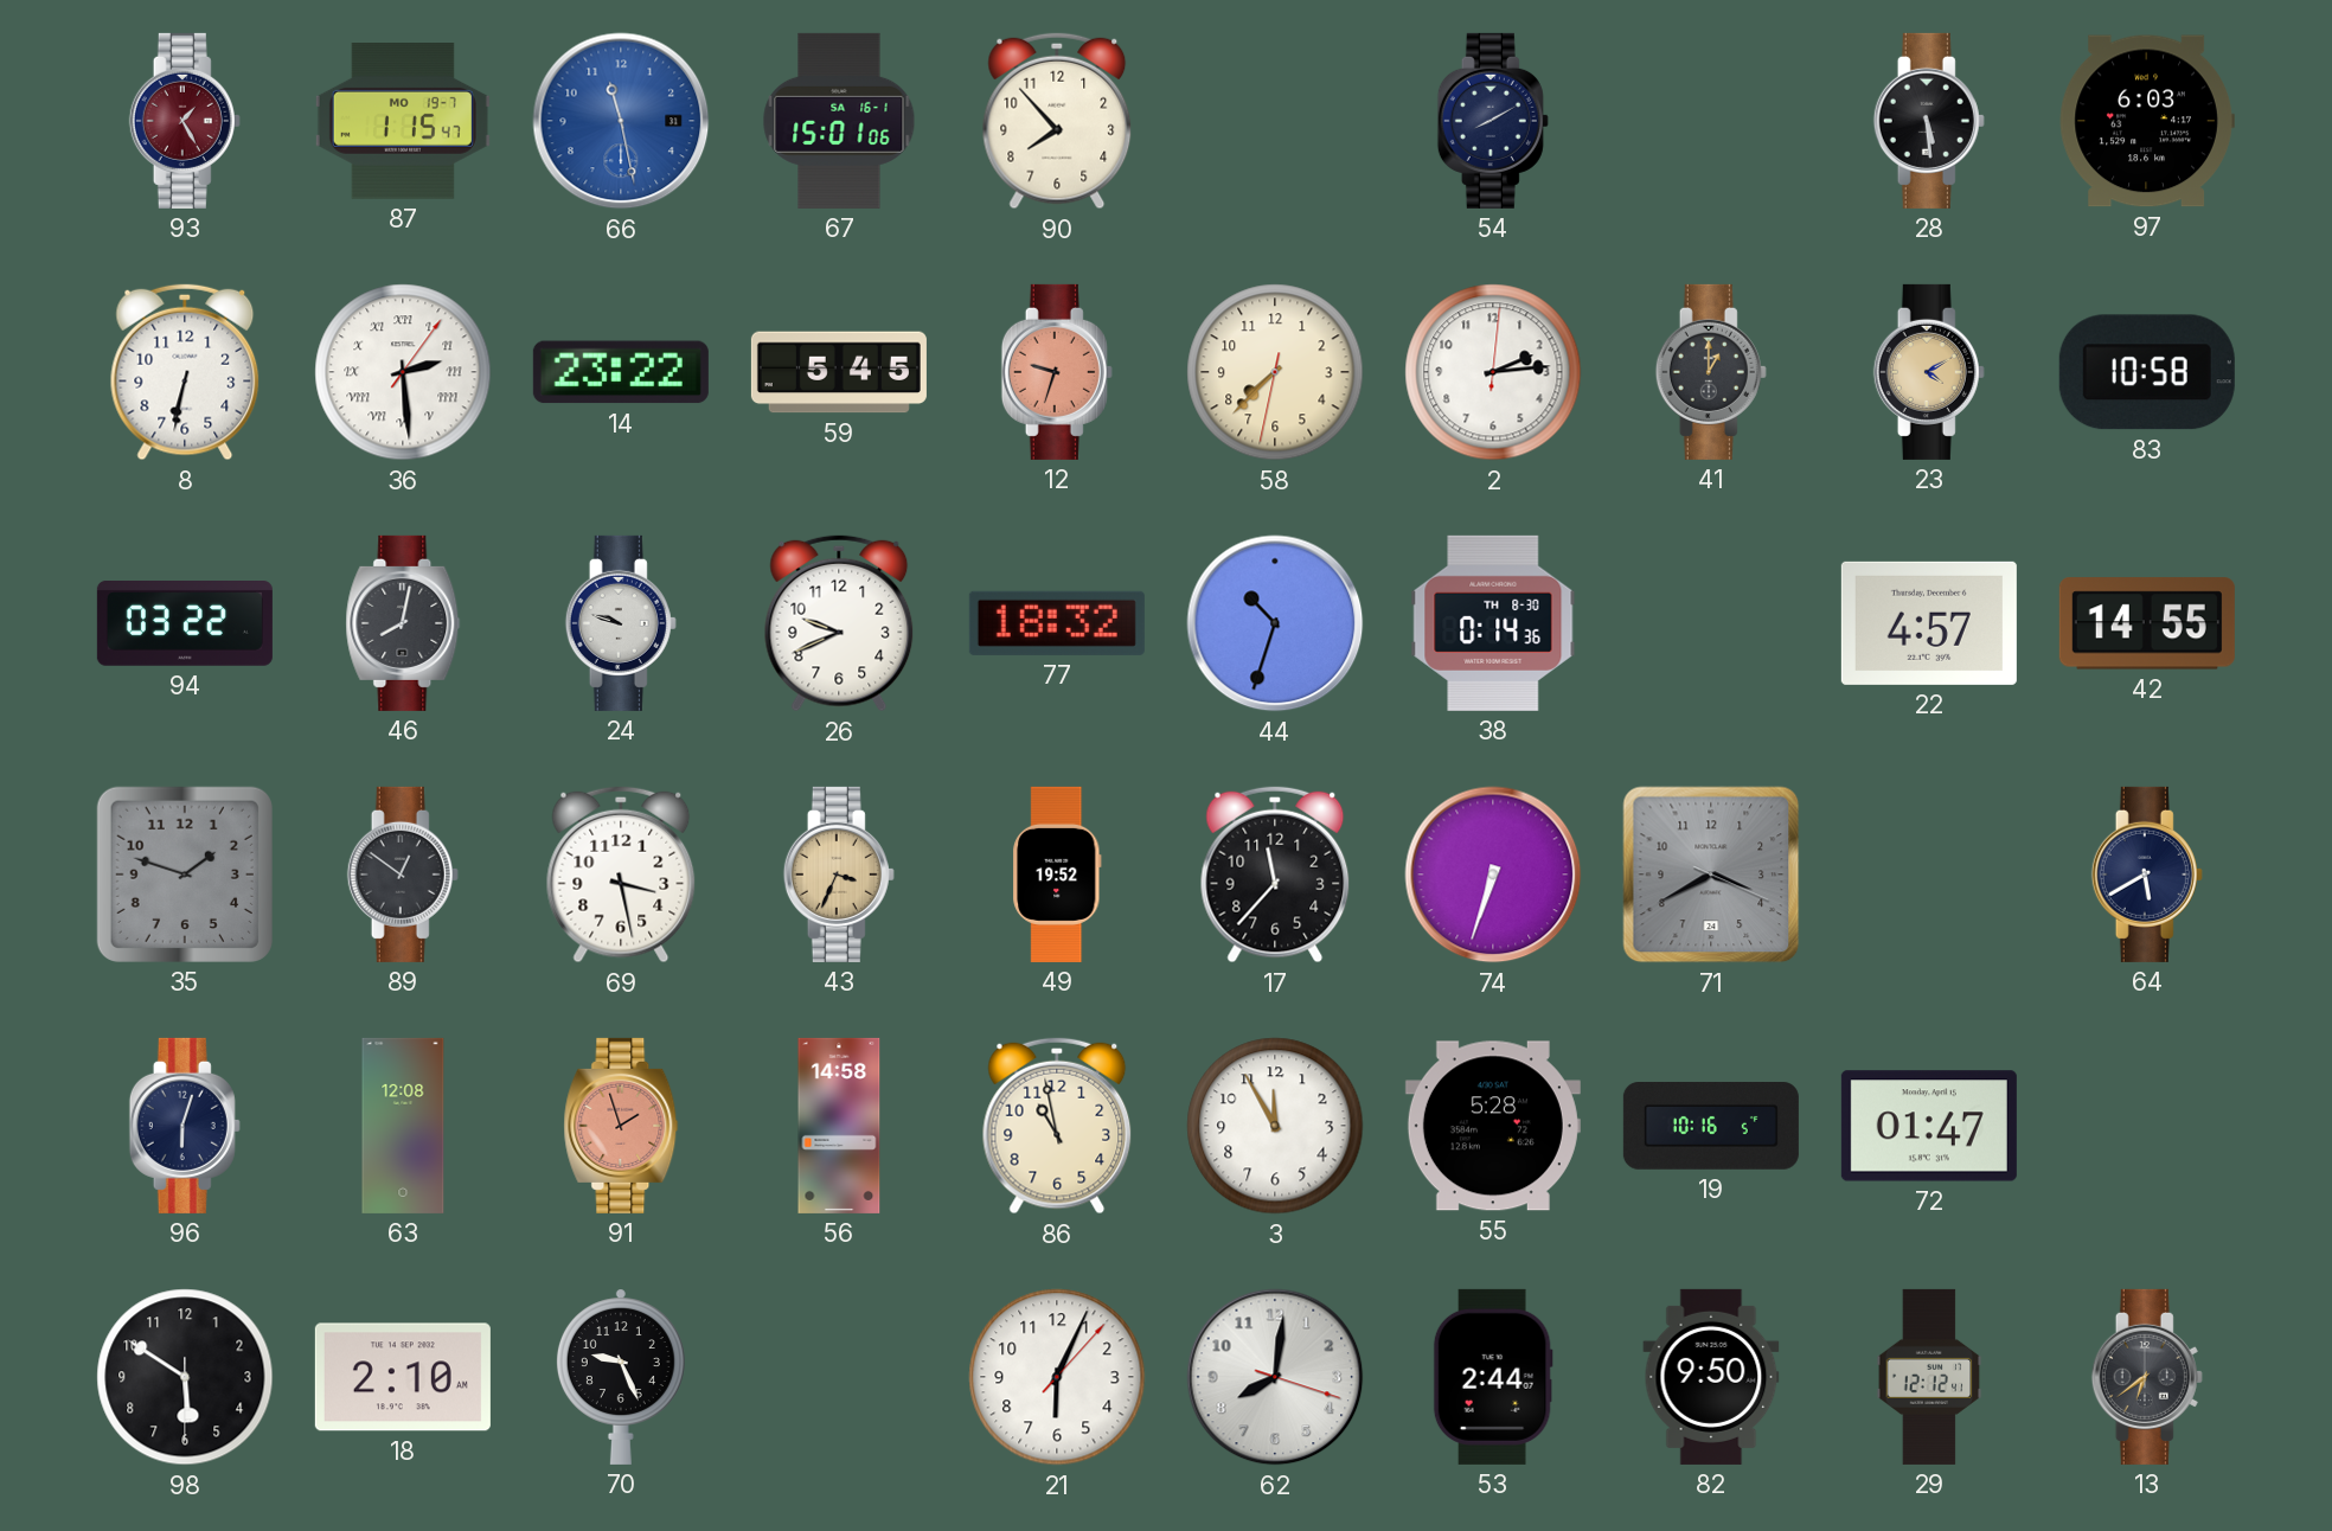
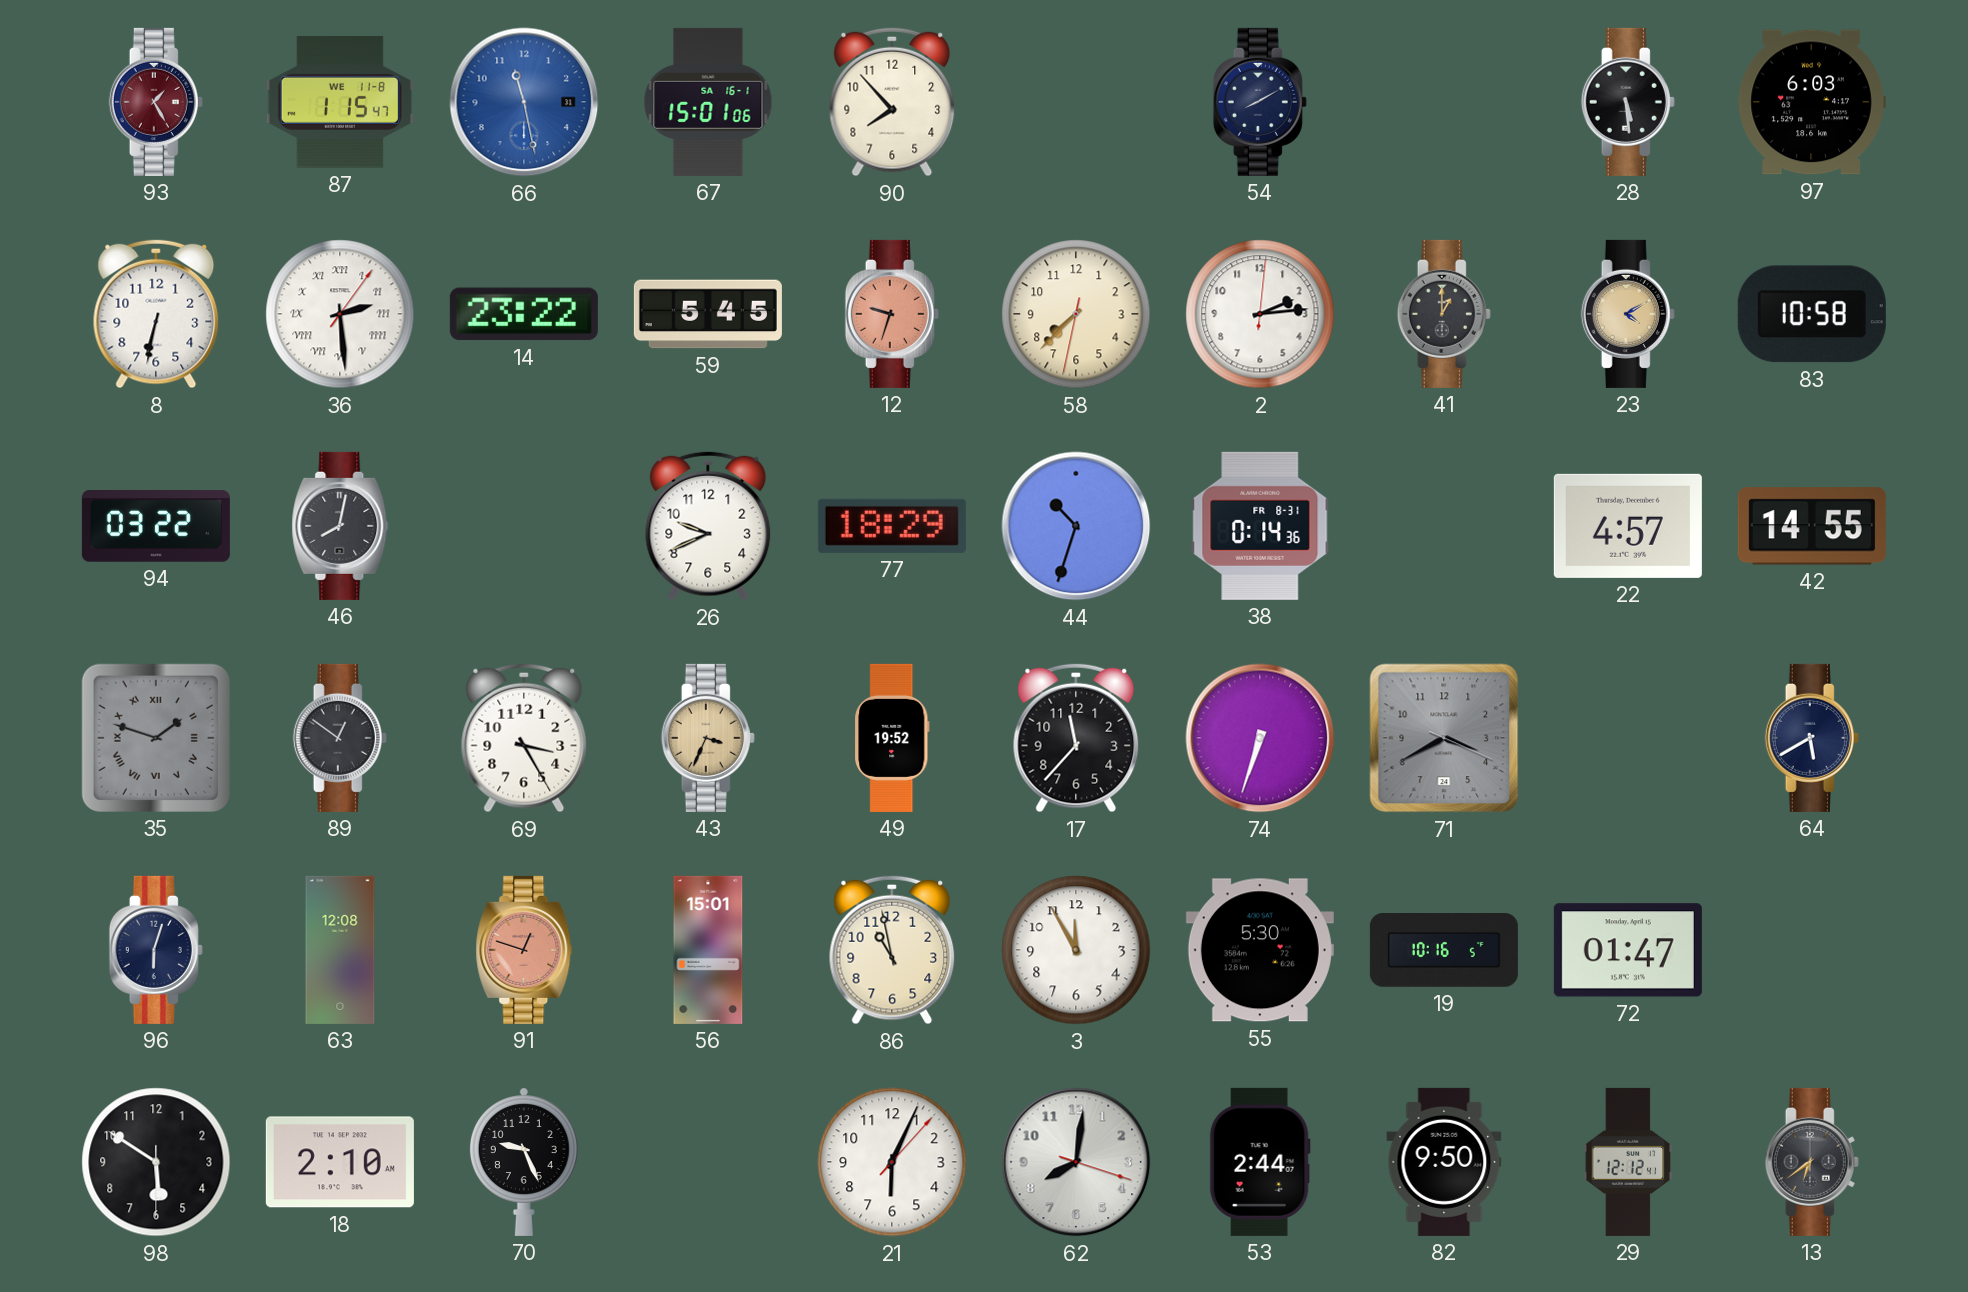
87 date: MO 19-7 -> WE 11-8 (340, 103)
24: 9:48 -> none (621, 623)
77: 18:32 -> 18:29 (892, 526)
38 date: TH 8-30 -> FR 8-31 (1260, 526)
35 numerals: Arabic -> Roman (156, 738)
69: 3:28 -> 3:25 (524, 738)
91: 1:57 -> 12:48 (524, 950)
56: 14:58 -> 15:01 (708, 950)
55: 5:28 -> 5:30 (1260, 950)
